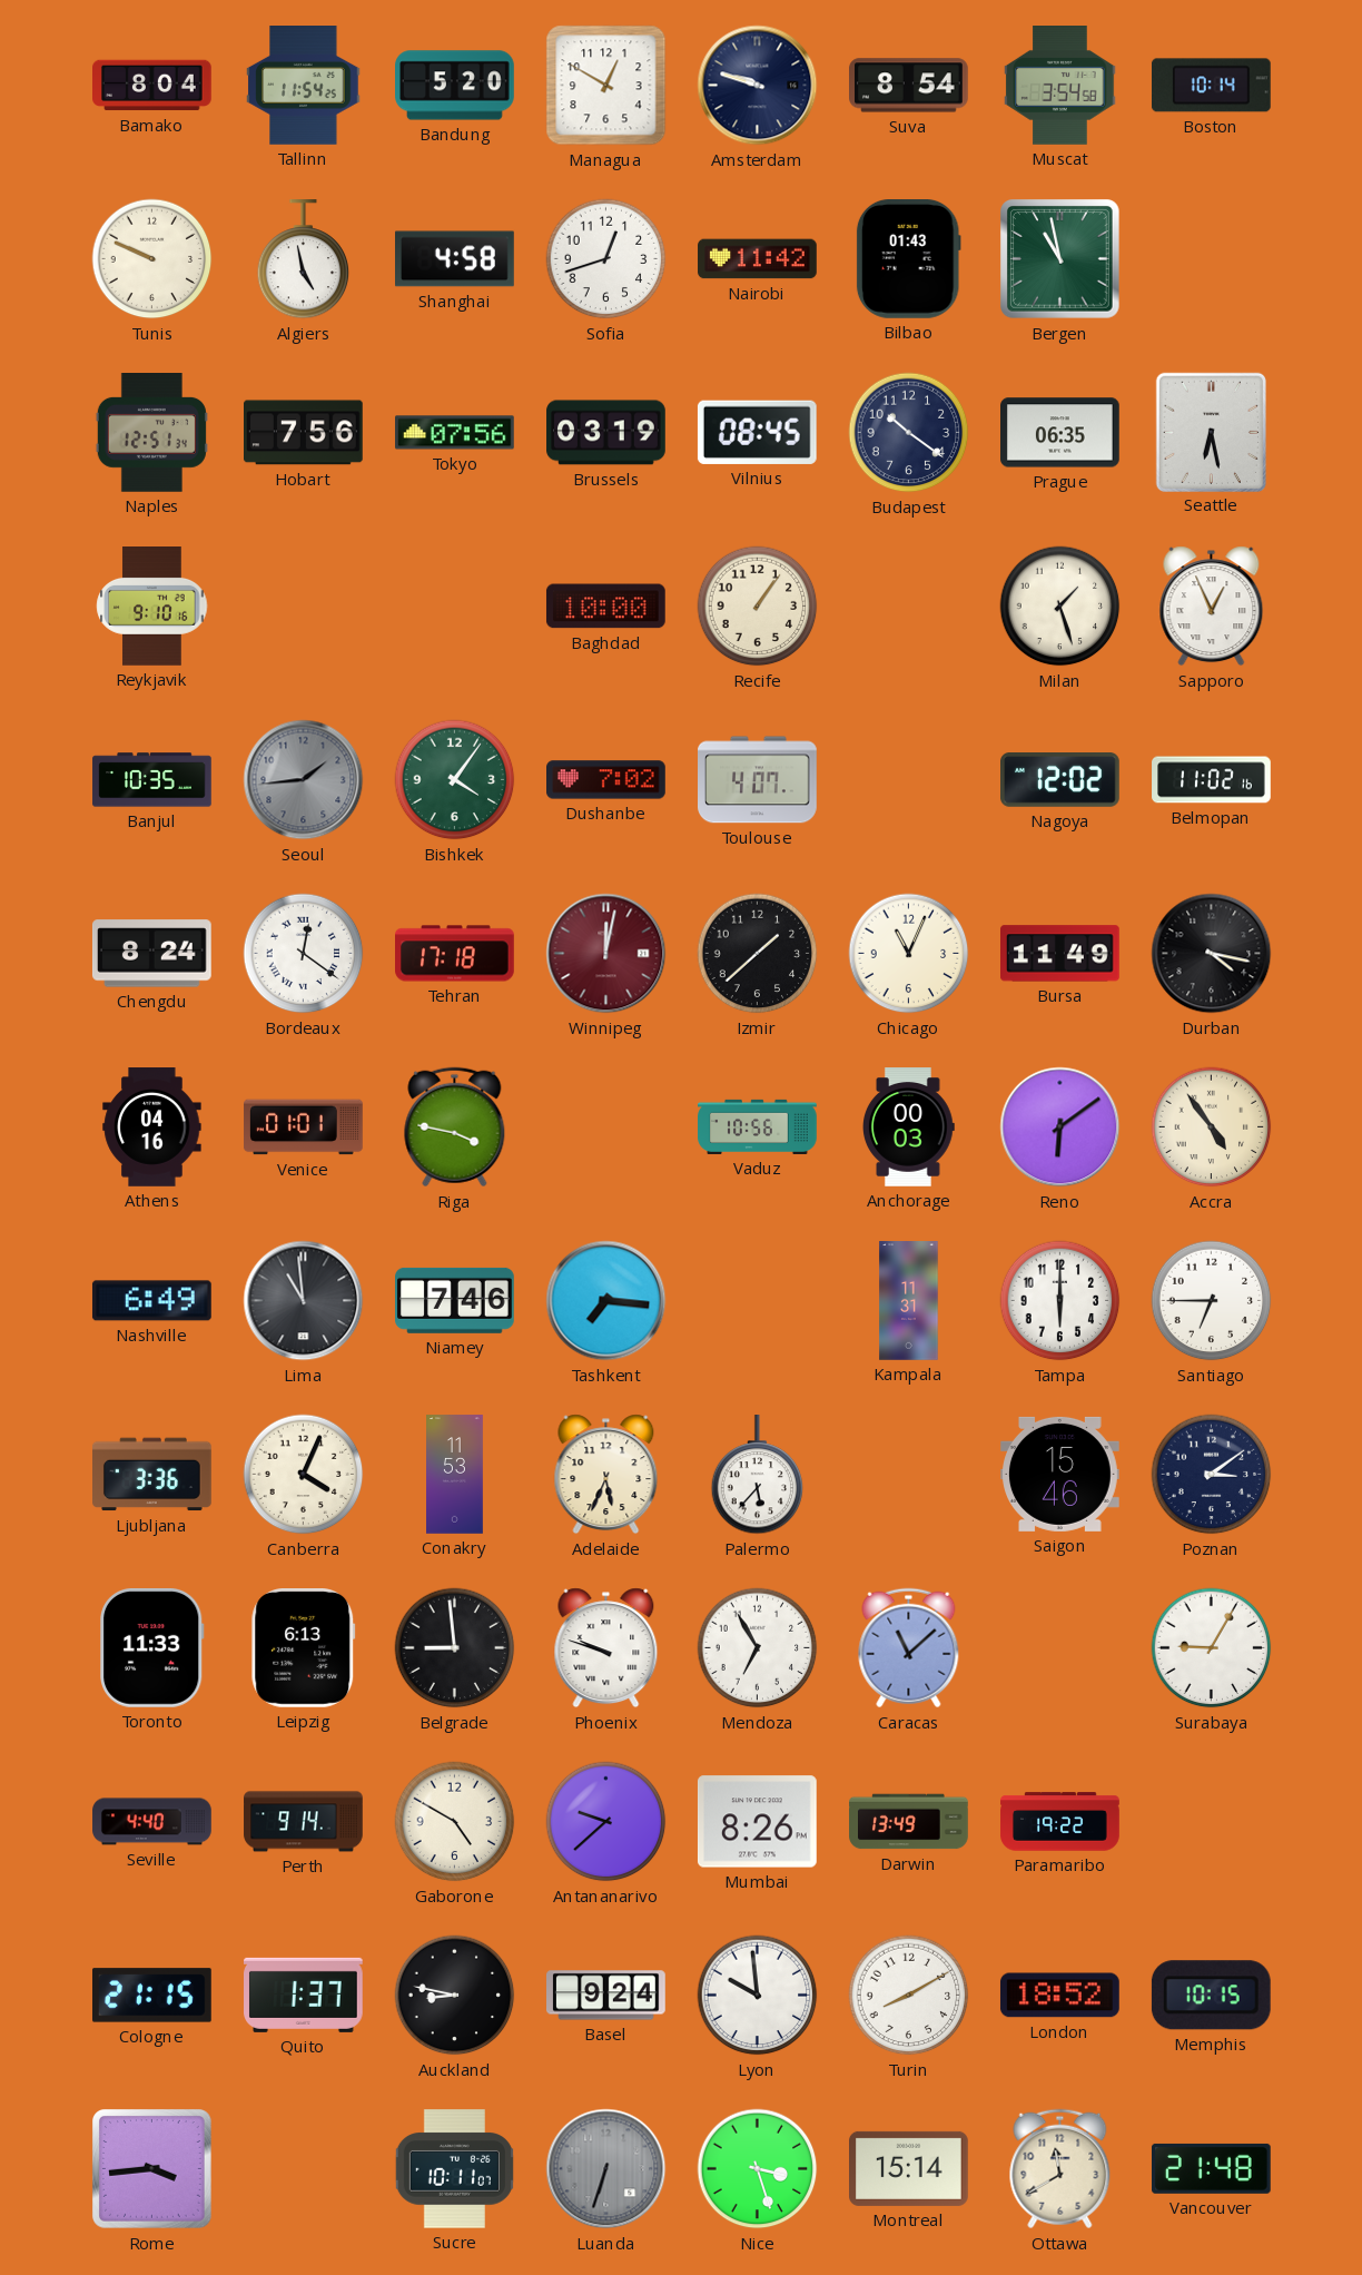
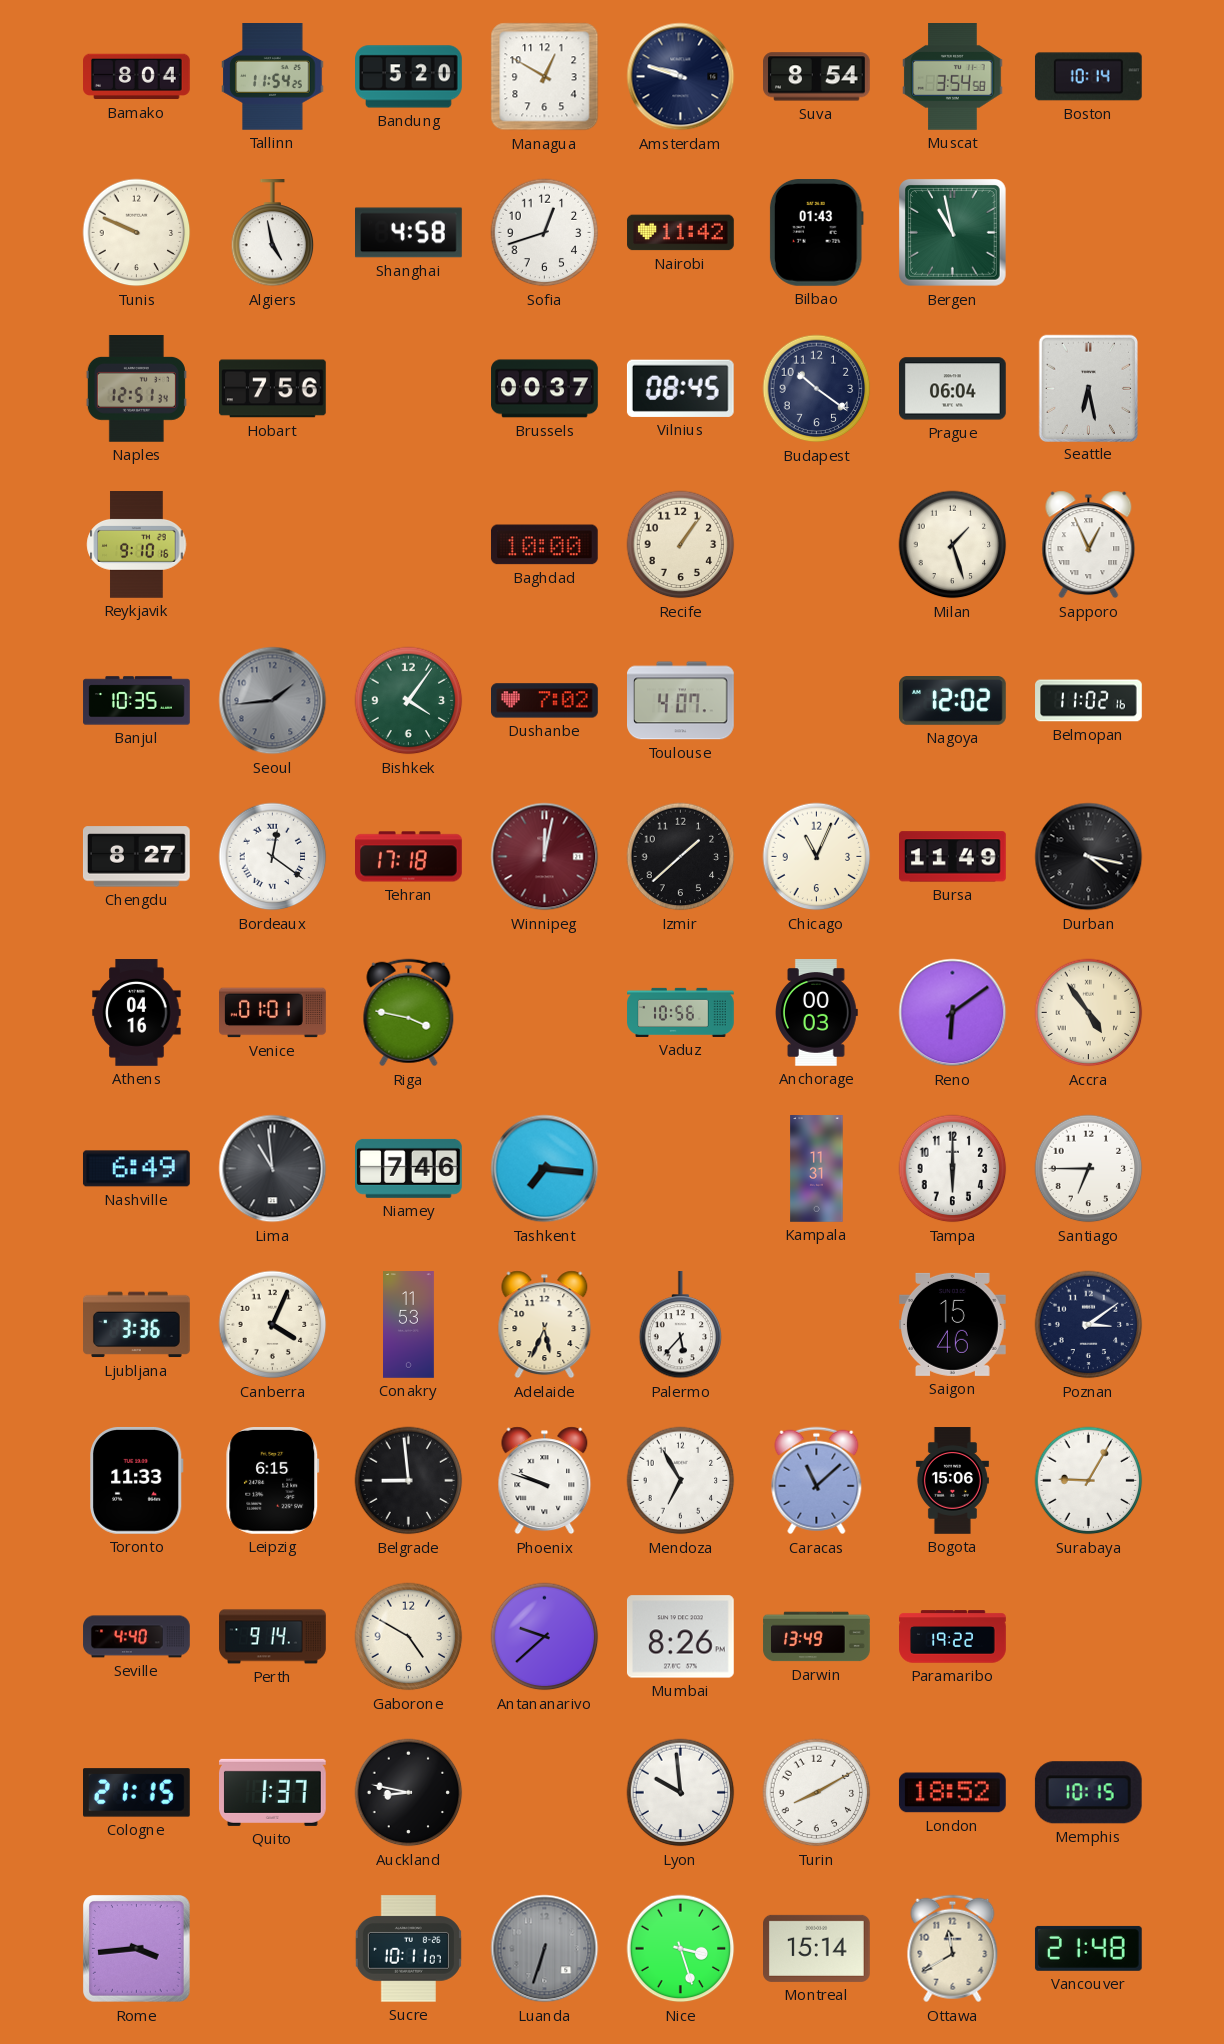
Tokyo: 07:56 -> none (455, 433)
Brussels: 03:19 -> 00:37 (545, 389)
Prague: 06:35 -> 06:04 (953, 389)
Chengdu: 8:24 -> 8:27 (136, 857)
Leipzig: 6:13 -> 6:15 (273, 1481)
Bogota: none -> 15:06 (952, 1481)
Basel: 9:24 -> none (606, 1996)
